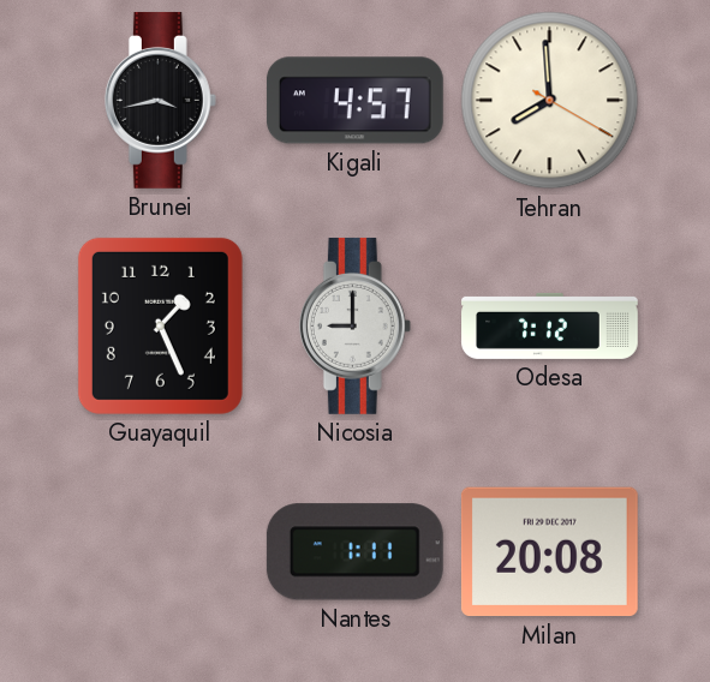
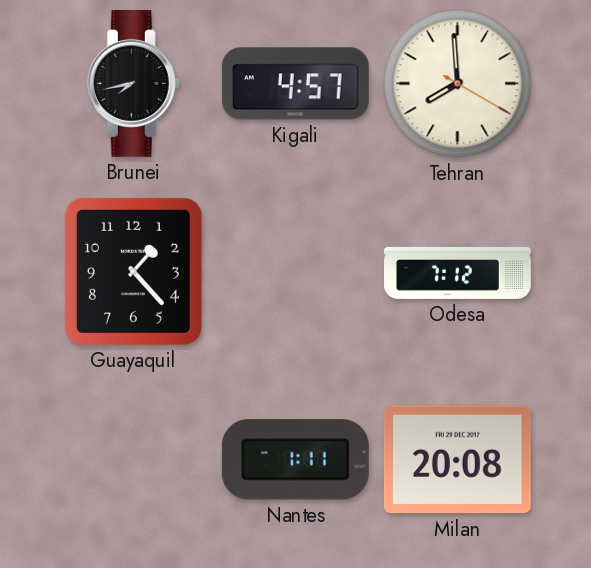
Brunei: 3:43 -> 7:43 (133, 83)
Guayaquil: 1:26 -> 1:23 (133, 271)
Nicosia: 9:00 -> none (354, 325)
